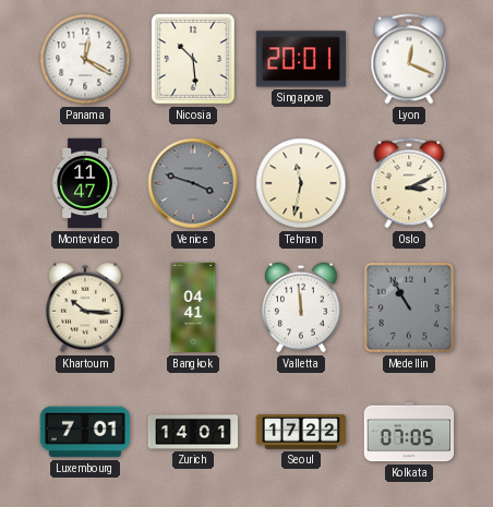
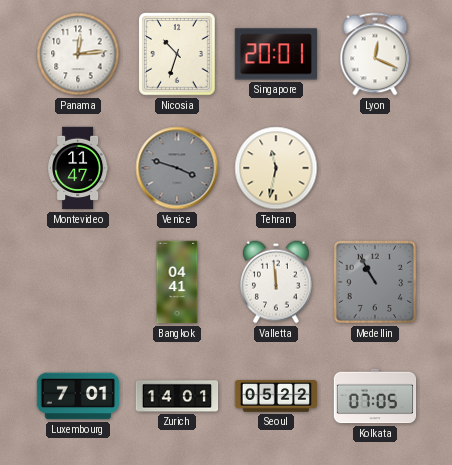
Panama: 12:20 -> 12:14 (78, 54)
Nicosia: 10:29 -> 10:33 (177, 54)
Oslo: 3:11 -> none (409, 183)
Khartoum: 10:16 -> none (86, 307)
Seoul: 17:22 -> 05:22 (276, 397)
